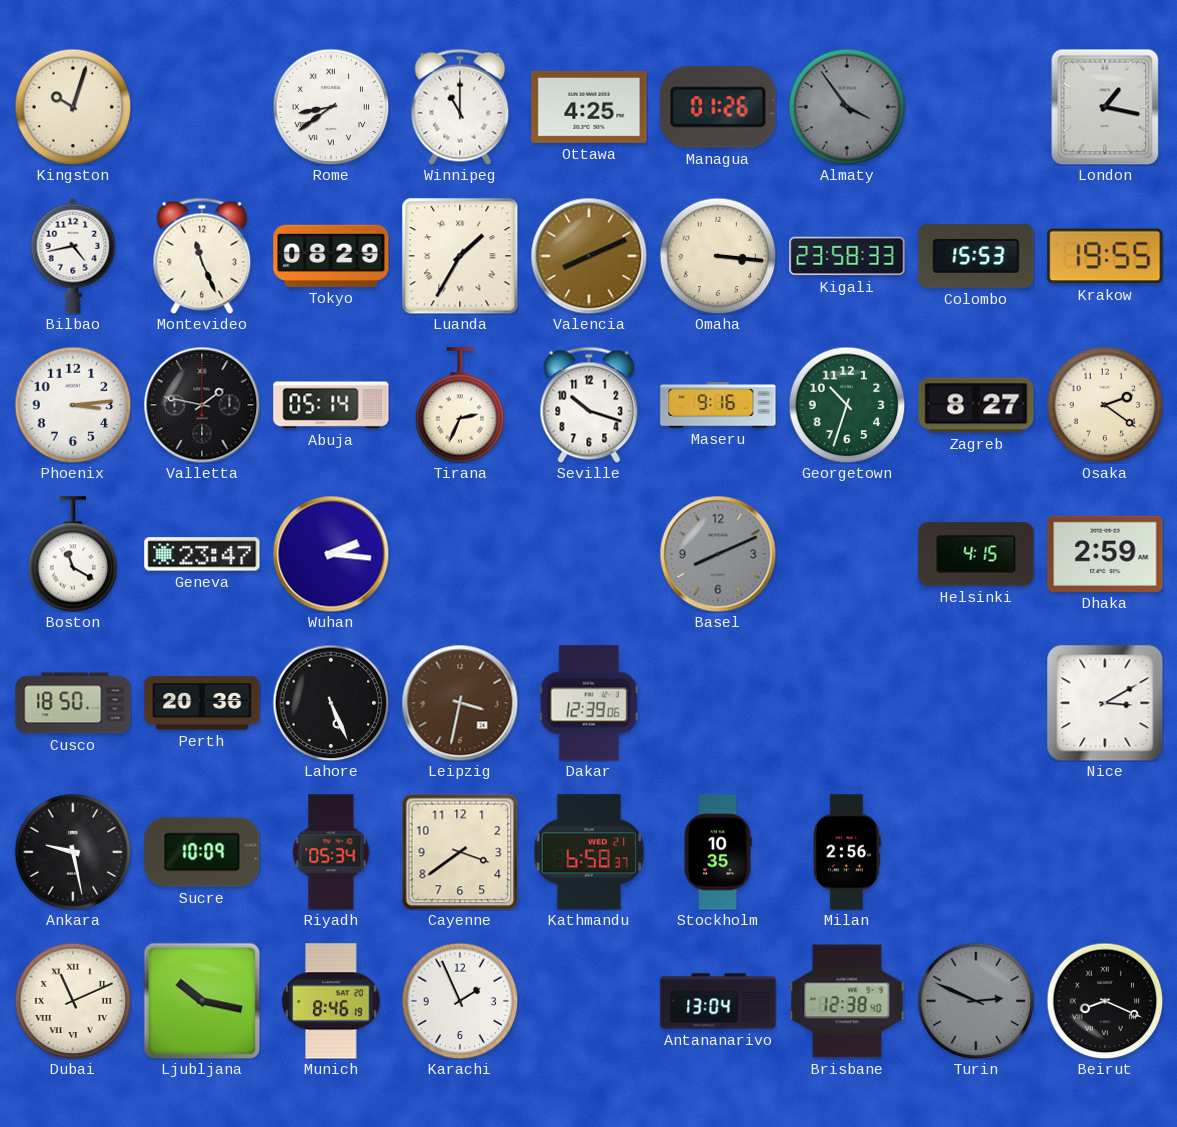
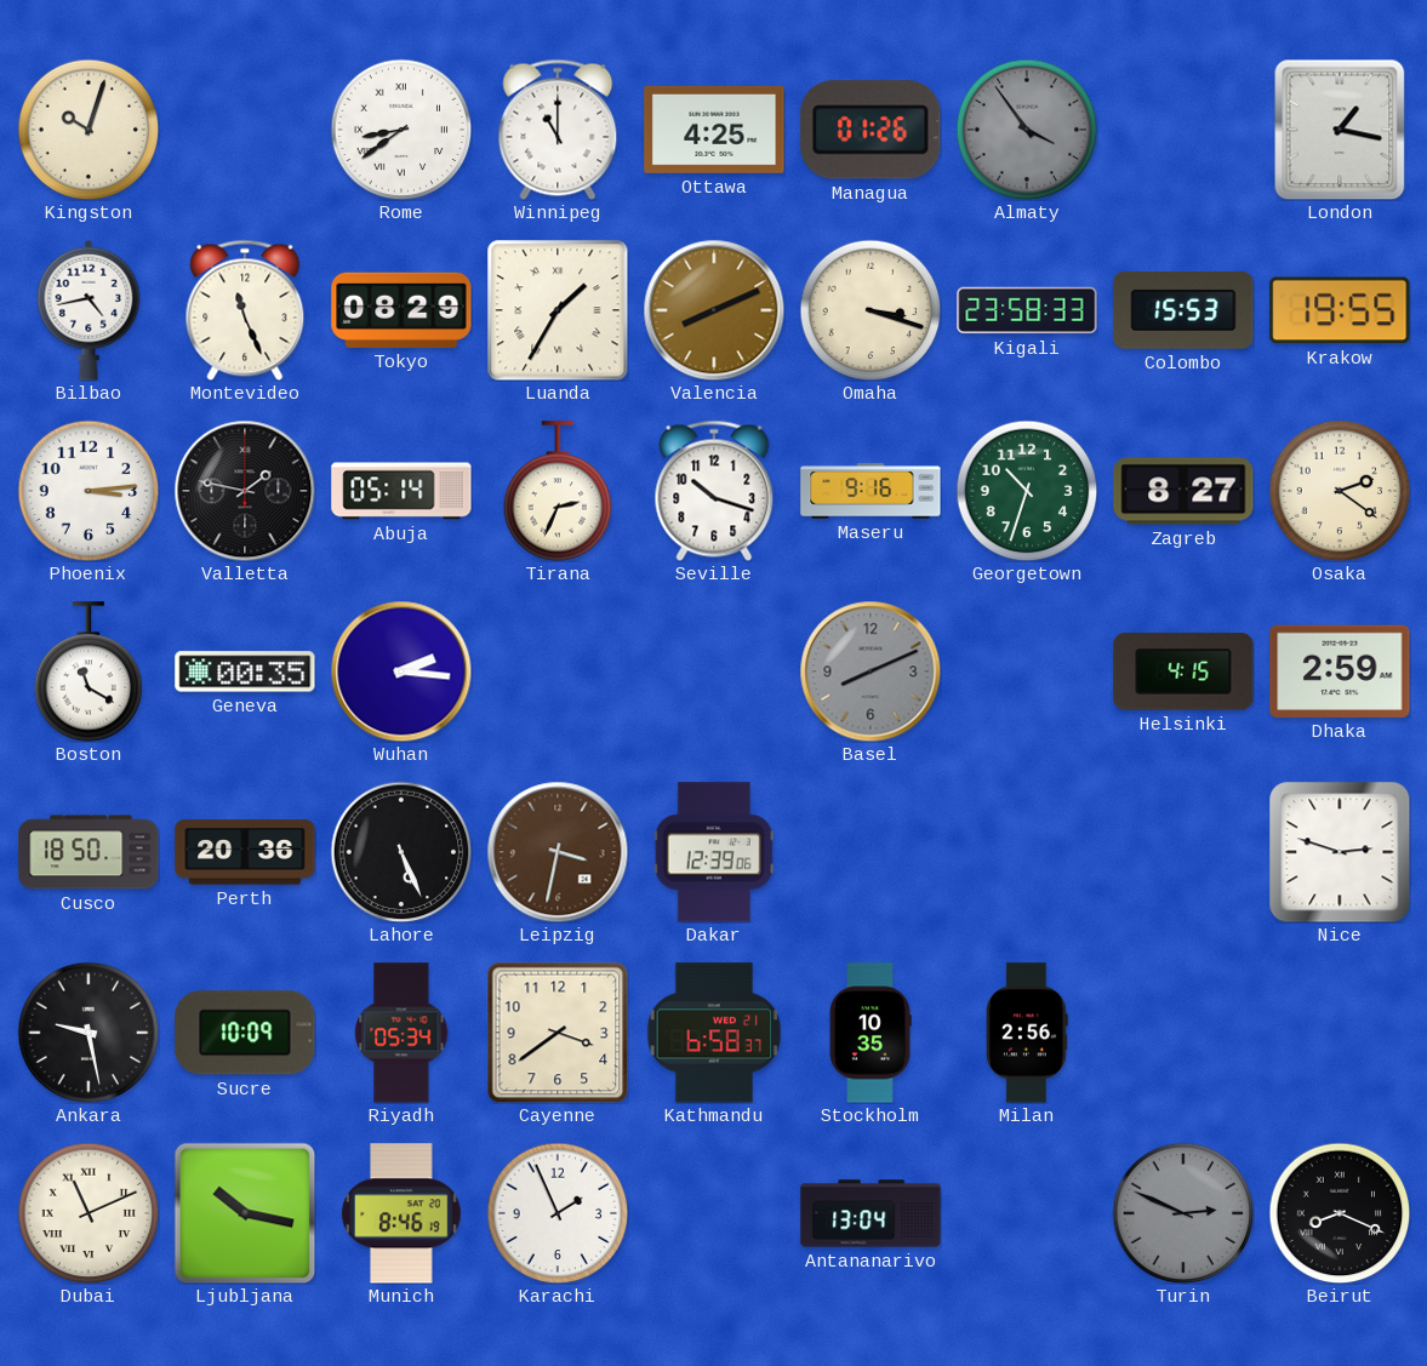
Omaha: 3:16 -> 3:18 (871, 310)
Geneva: 23:47 -> 00:35 (245, 671)
Nice: 3:10 -> 2:48 (1340, 852)
Brisbane: 12:38 -> none (847, 1001)
